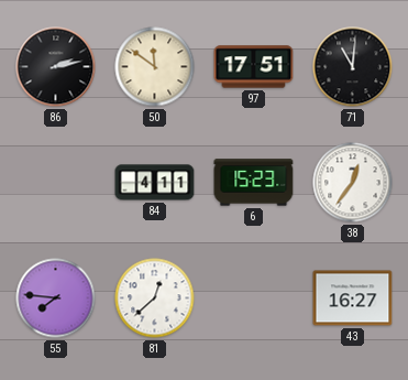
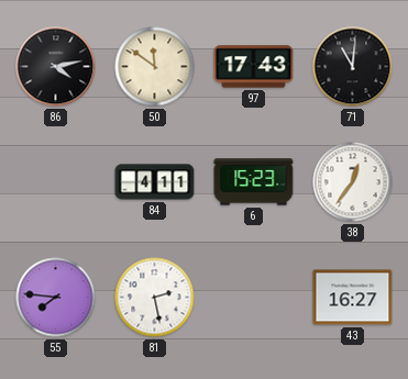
86: 2:13 -> 4:13 (56, 67)
97: 17:51 -> 17:43 (254, 67)
81: 12:38 -> 2:28 (155, 298)
